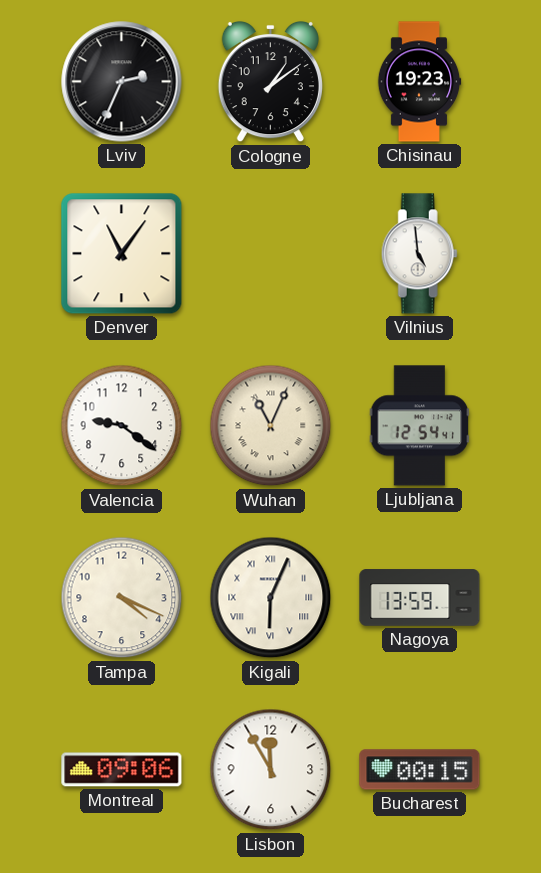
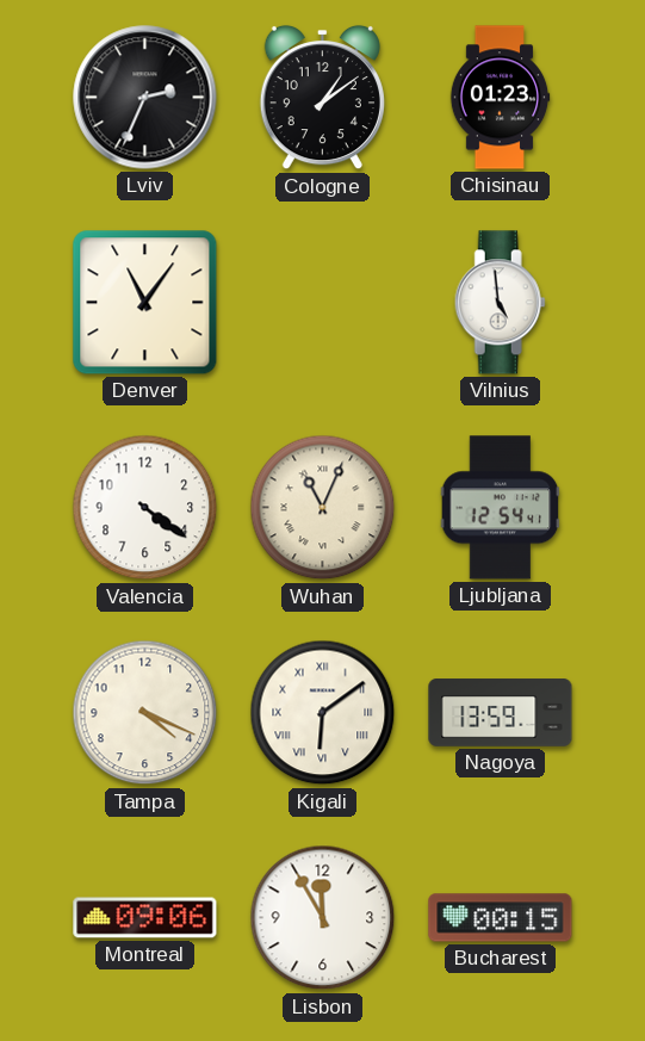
Chisinau: 19:23 -> 01:23 (500, 98)
Valencia: 9:21 -> 4:21 (145, 508)
Kigali: 6:04 -> 6:09 (323, 713)
